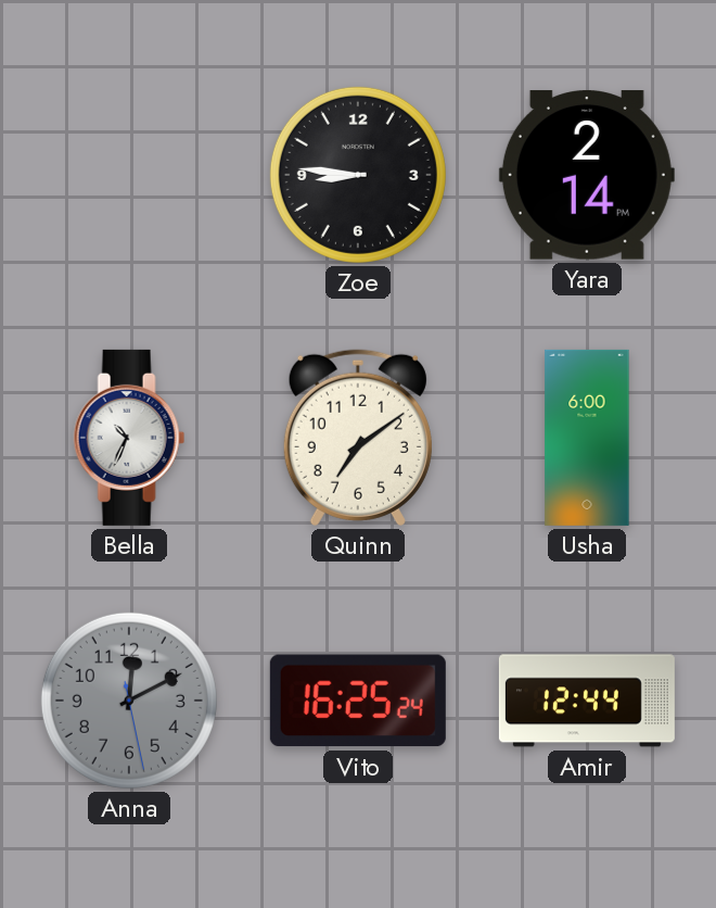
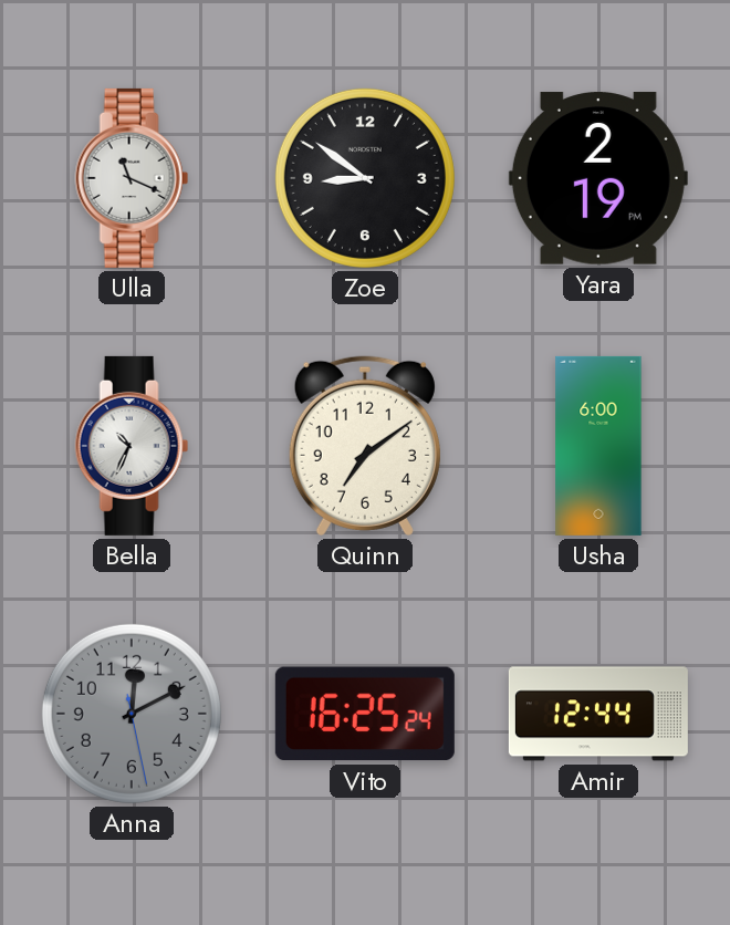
Ulla: none -> 11:19 (132, 178)
Zoe: 8:46 -> 8:51 (365, 178)
Yara: 2:14 -> 2:19 (598, 178)
